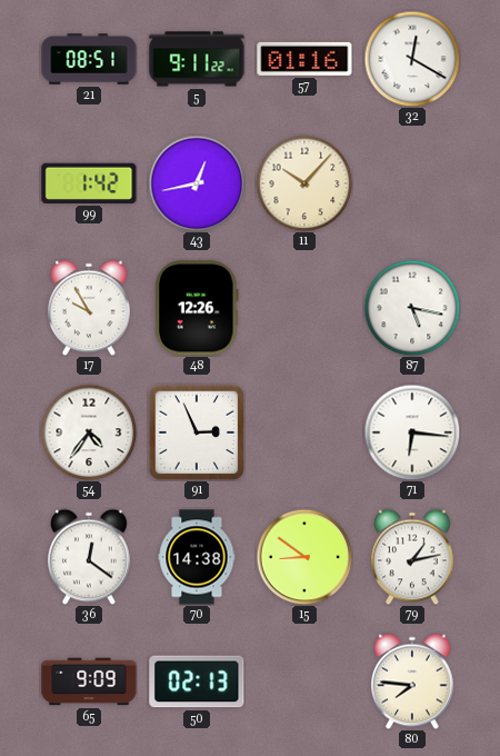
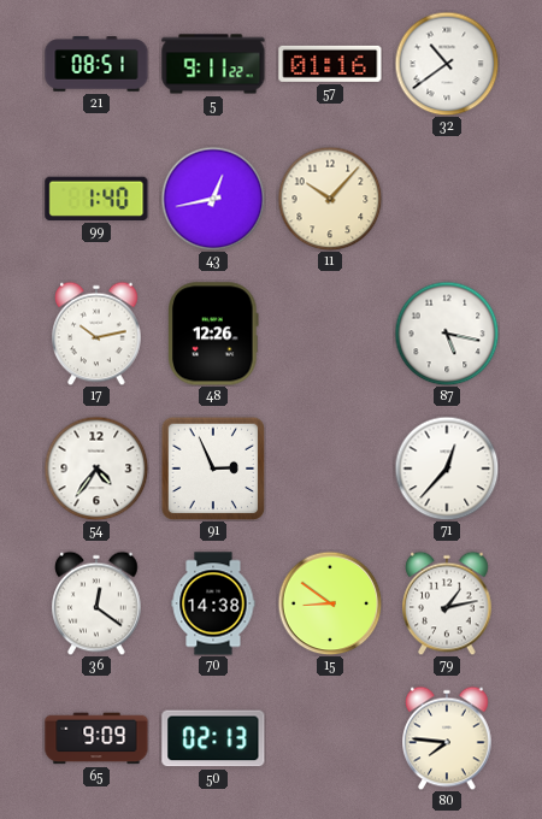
32: 12:20 -> 10:39 (447, 64)
99: 1:42 -> 1:40 (96, 199)
17: 9:55 -> 10:13 (96, 334)
71: 6:16 -> 12:37 (447, 469)
